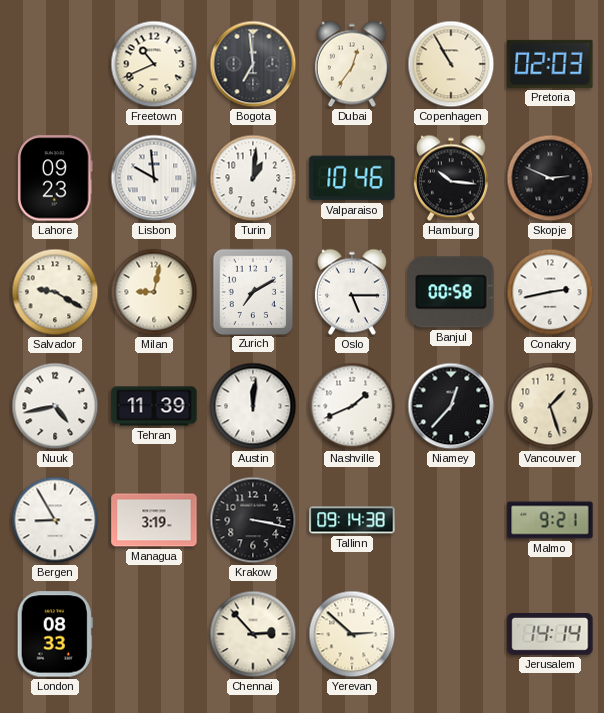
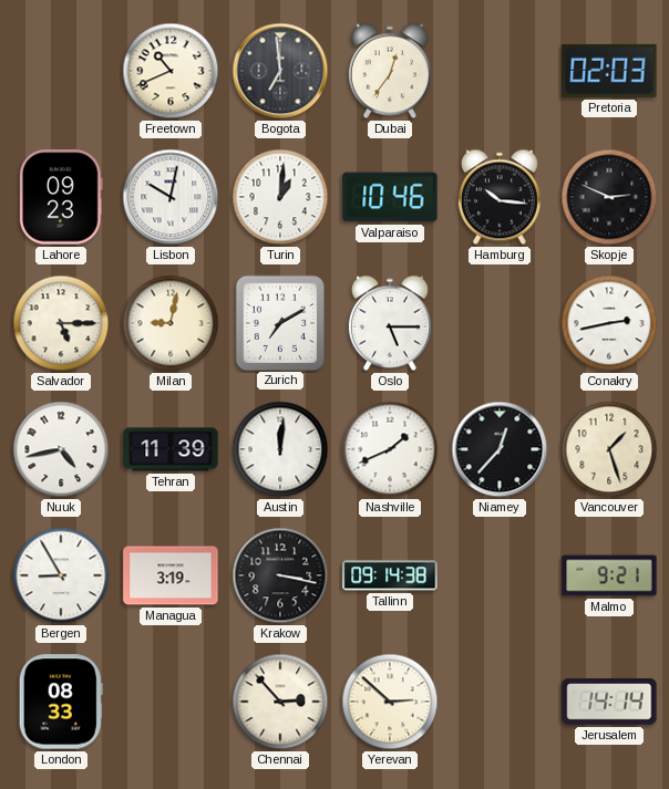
Copenhagen: 10:55 -> none (451, 64)
Lisbon: 9:59 -> 10:02 (171, 197)
Salvador: 9:20 -> 5:15 (61, 323)
Banjul: 00:58 -> none (451, 292)
